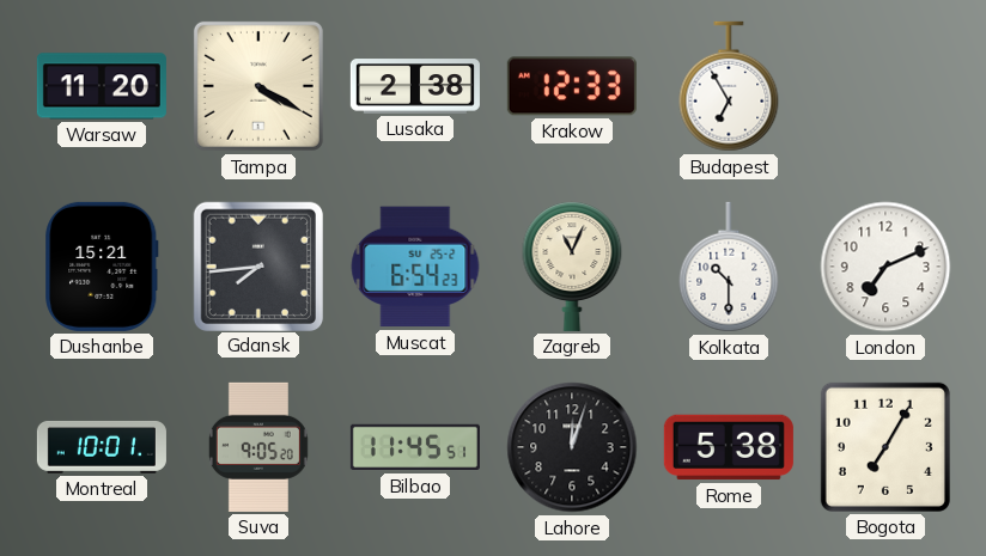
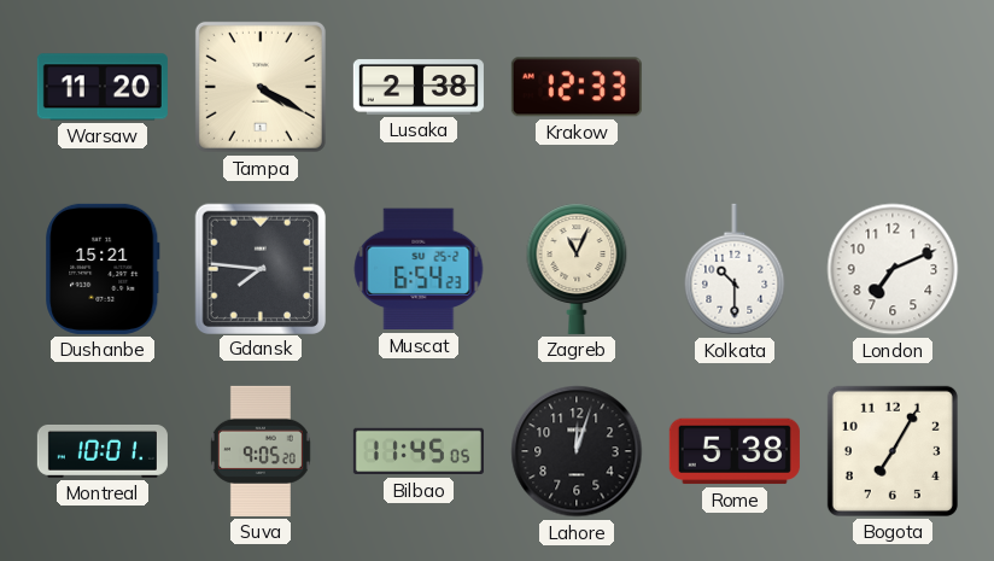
Budapest: 6:55 -> none (729, 86)
Gdansk: 7:44 -> 7:46 (259, 268)
Bilbao: 11:45:51 -> 11:45:05 (419, 451)
